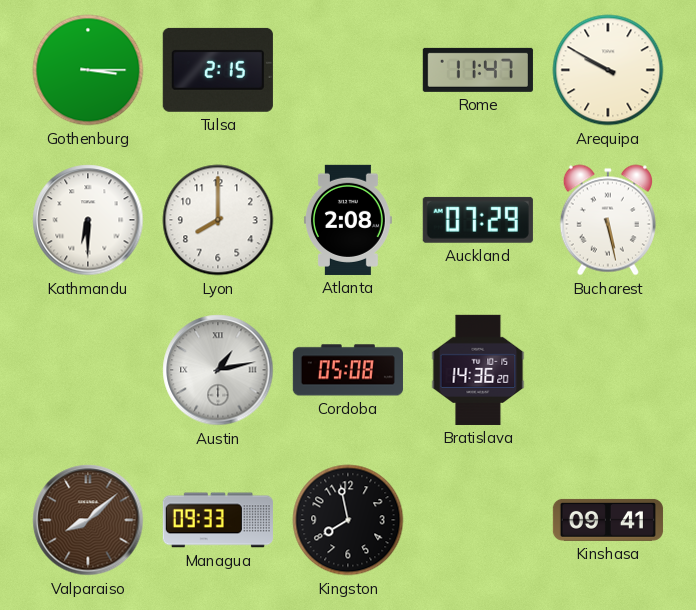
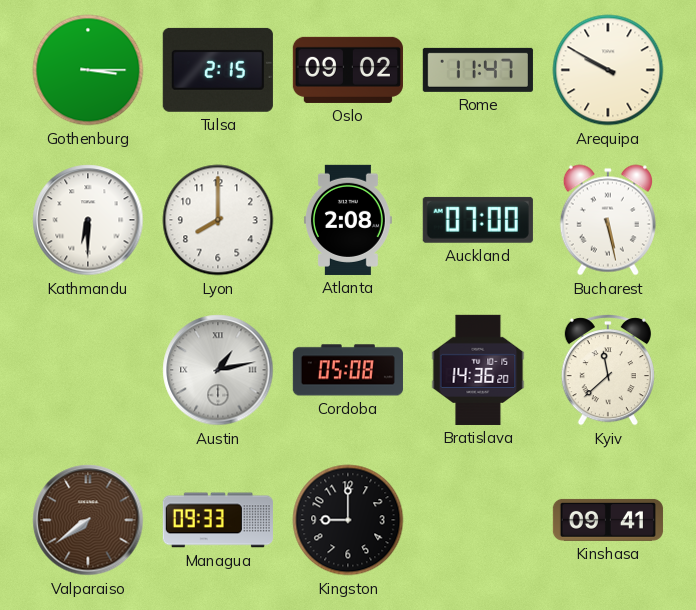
Oslo: none -> 09:02 (348, 70)
Auckland: 07:29 -> 07:00 (478, 220)
Kyiv: none -> 11:38 (608, 371)
Valparaiso: 8:08 -> 7:39 (88, 520)
Kingston: 7:58 -> 9:00 (348, 520)
